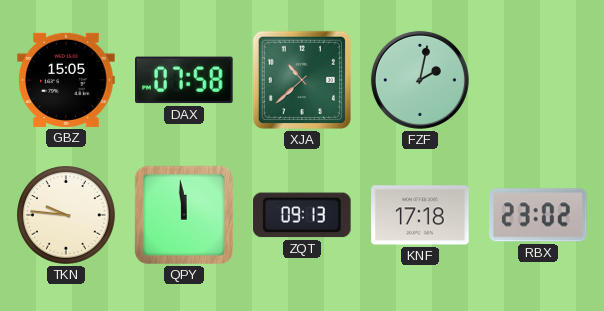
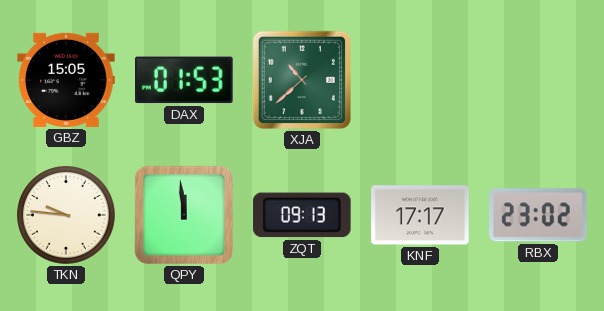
DAX: 07:58 -> 01:53 (185, 80)
FZF: 2:02 -> none (420, 80)
KNF: 17:18 -> 17:17 (420, 215)
